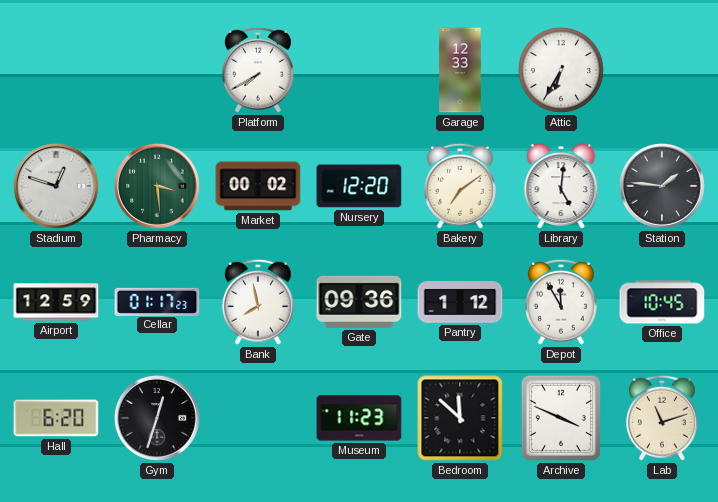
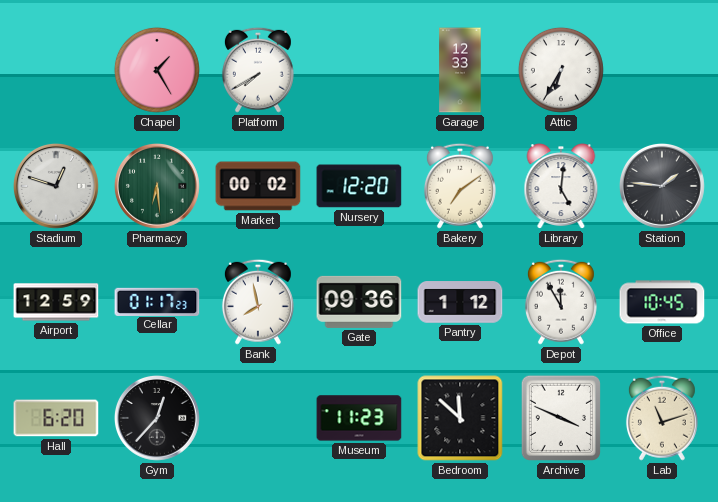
Chapel: none -> 1:25 (157, 70)
Pharmacy: 3:29 -> 6:29 (158, 187)
Gym: 12:33 -> 12:37 (158, 419)
